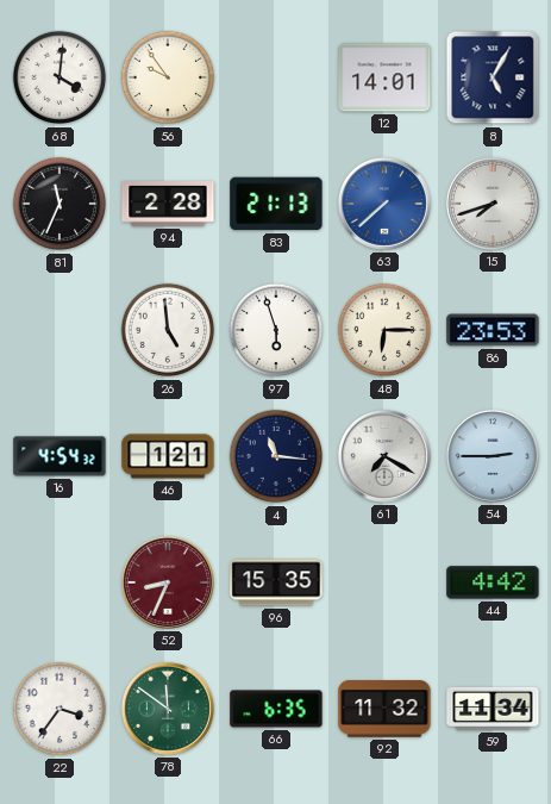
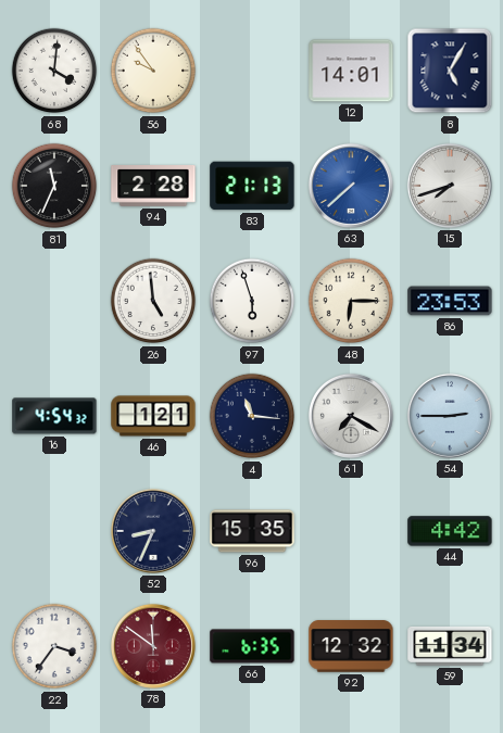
52 dial: burgundy -> navy (153, 531)
78 dial: green -> burgundy (153, 646)
92: 11:32 -> 12:32 (351, 646)
